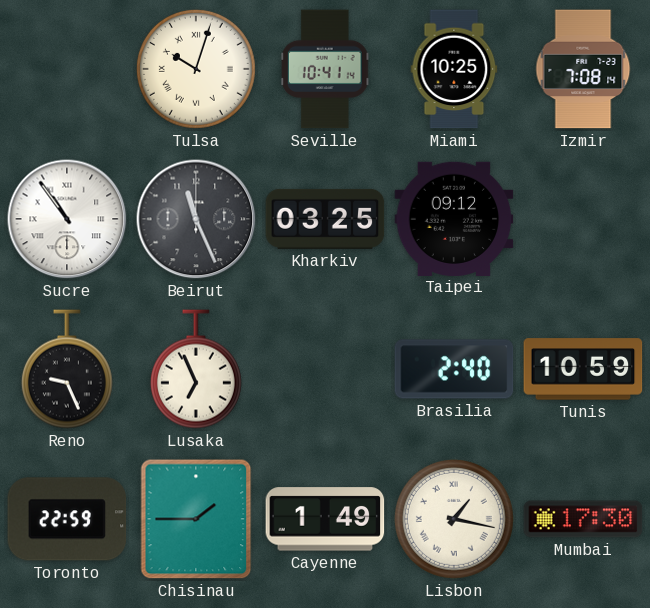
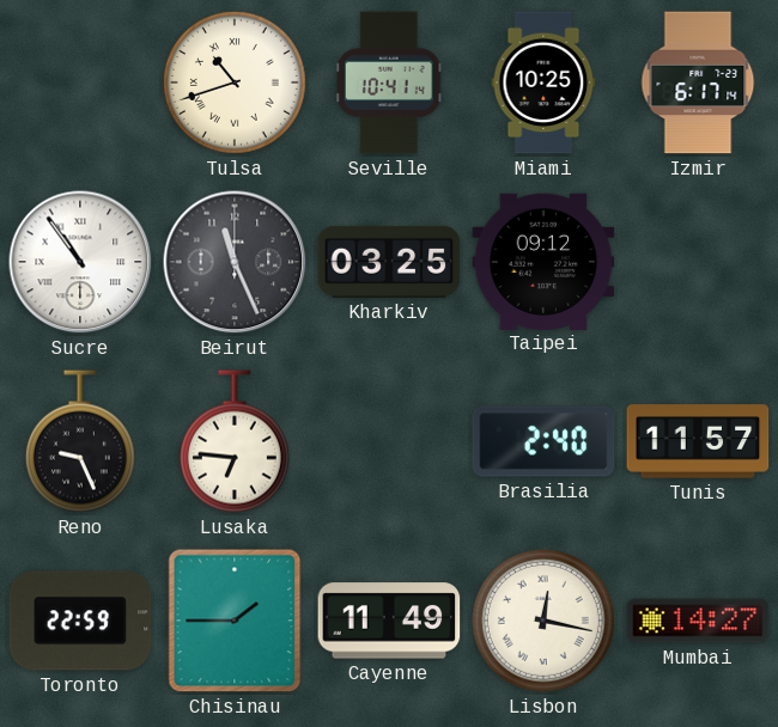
Tulsa: 10:03 -> 10:42 (235, 83)
Izmir: 7:08 -> 6:17 (698, 83)
Lusaka: 6:56 -> 6:46 (235, 441)
Tunis: 10:59 -> 11:57 (698, 441)
Cayenne: 1:49 -> 11:49 (389, 621)
Lisbon: 1:17 -> 12:17 (543, 621)
Mumbai: 17:30 -> 14:27 (698, 621)
